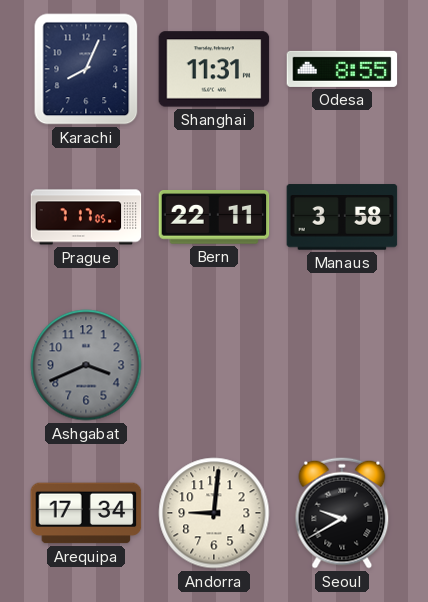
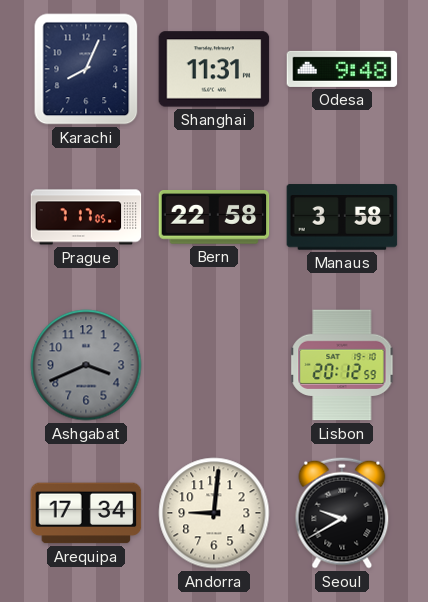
Odesa: 8:55 -> 9:48 (342, 69)
Bern: 22:11 -> 22:58 (214, 217)
Lisbon: none -> 20:12 (342, 365)
